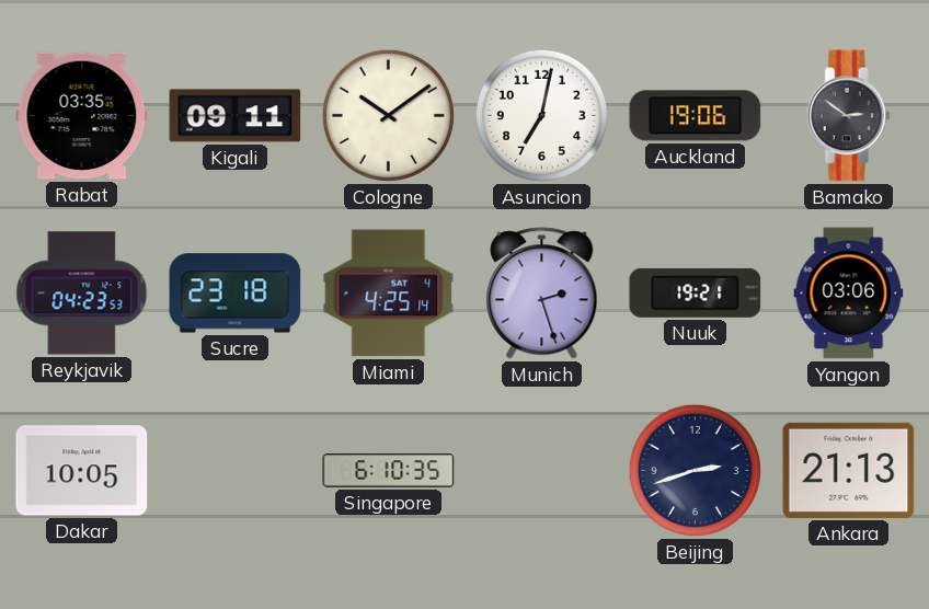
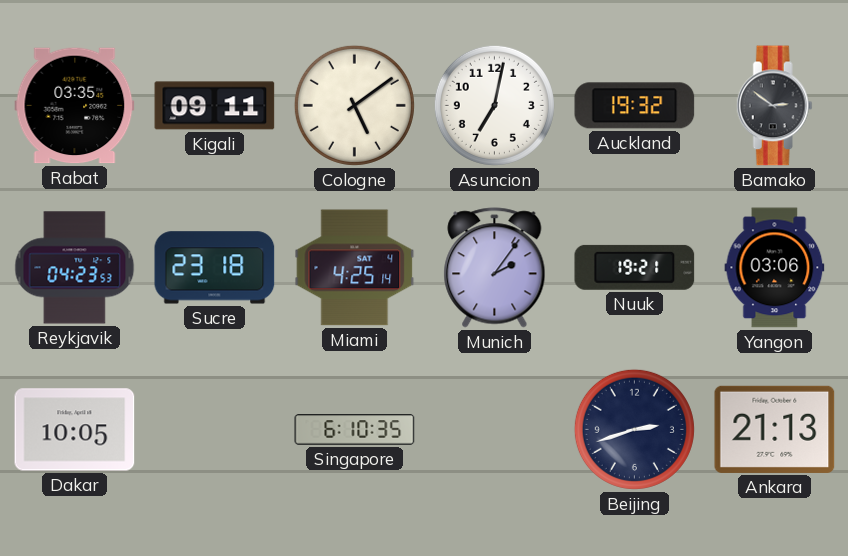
Cologne: 10:09 -> 5:09 (354, 105)
Auckland: 19:06 -> 19:32 (635, 106)
Munich: 2:27 -> 2:06 (495, 268)
